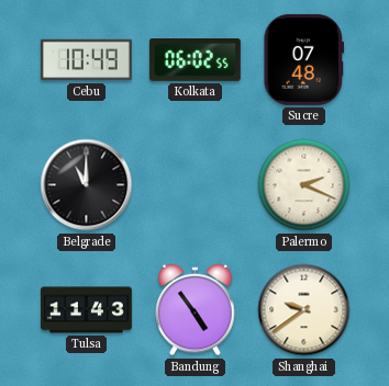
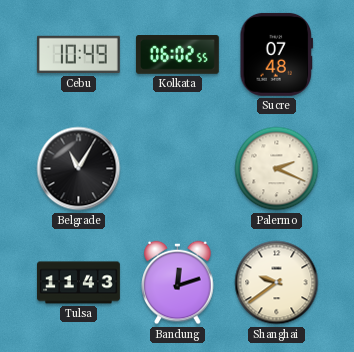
Belgrade: 11:00 -> 11:05 (79, 169)
Bandung: 4:54 -> 12:12 (178, 283)
